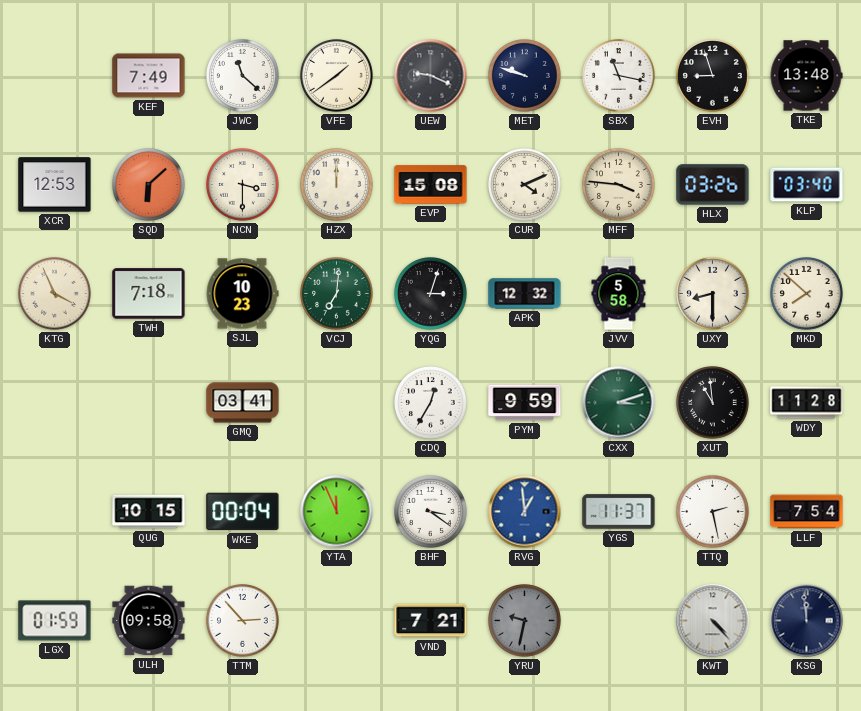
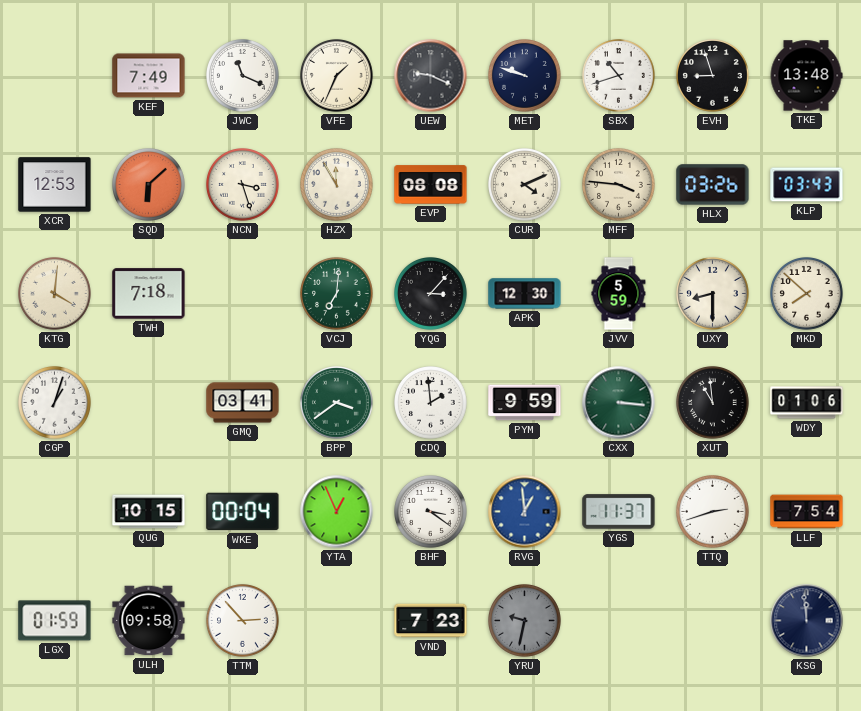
JWC: 11:22 -> 11:19 (243, 76)
VFE: 1:39 -> 1:34 (337, 76)
SBX: 11:17 -> 10:42 (619, 76)
NCN: 3:30 -> 3:27 (243, 185)
HZX: 12:00 -> 11:55 (337, 185)
EVP: 15:08 -> 08:08 (431, 185)
KLP: 03:40 -> 03:43 (807, 185)
KTG: 3:56 -> 4:01 (55, 294)
SJL: 10:23 -> none (242, 294)
YQG: 3:03 -> 3:07 (431, 294)
APK: 12:32 -> 12:30 (525, 294)
JVV: 5:58 -> 5:59 (619, 294)
CGP: none -> 1:03 (55, 403)
BPP: none -> 3:39 (337, 403)
CDQ: 12:35 -> 1:59 (431, 403)
CXX: 3:12 -> 3:16 (619, 403)
WDY: 11:28 -> 01:06 (807, 403)
YTA: 11:56 -> 12:56 (337, 512)
TTQ: 2:28 -> 2:42 (713, 512)
VND: 7:21 -> 7:23 (431, 621)
KWT: 4:23 -> none (713, 621)
